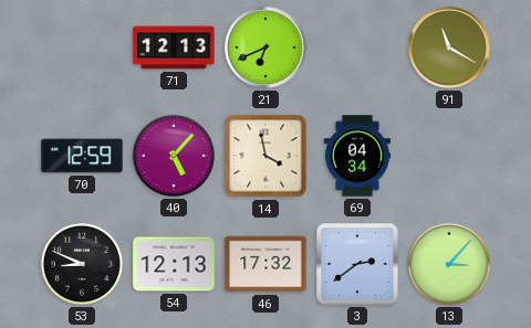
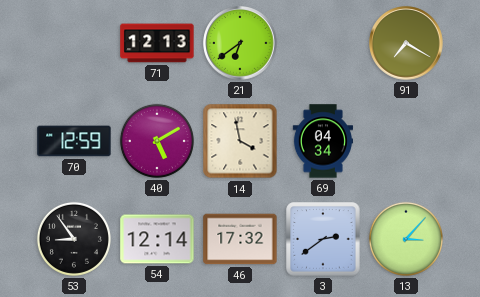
21: 6:41 -> 6:39 (240, 43)
91: 11:20 -> 7:20 (406, 43)
40: 5:07 -> 5:10 (157, 141)
53: 8:49 -> 8:54 (74, 239)
54: 12:13 -> 12:14 (157, 239)
